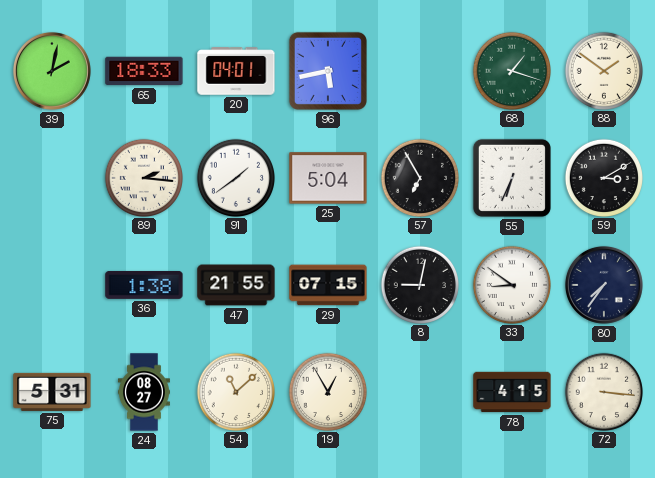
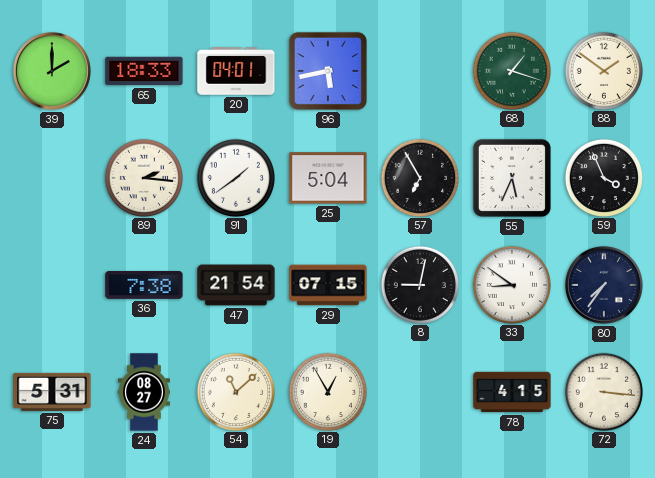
39: 2:02 -> 2:00 (52, 71)
55: 6:34 -> 5:34 (512, 178)
59: 3:10 -> 3:56 (603, 177)
36: 1:38 -> 7:38 (144, 285)
47: 21:55 -> 21:54 (236, 285)
